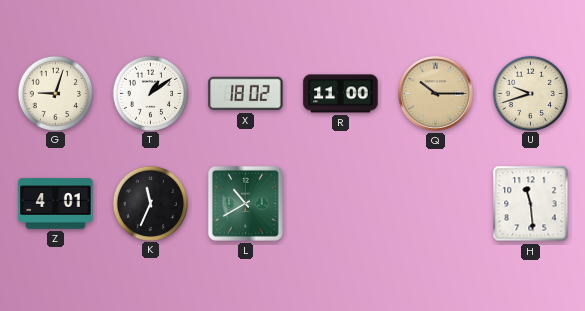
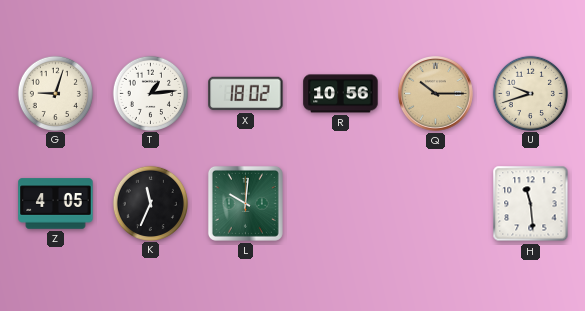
T: 1:09 -> 1:14 (150, 93)
R: 11:00 -> 10:56 (341, 94)
Z: 4:01 -> 4:05 (56, 204)
L: 10:40 -> 10:01 (245, 203)
